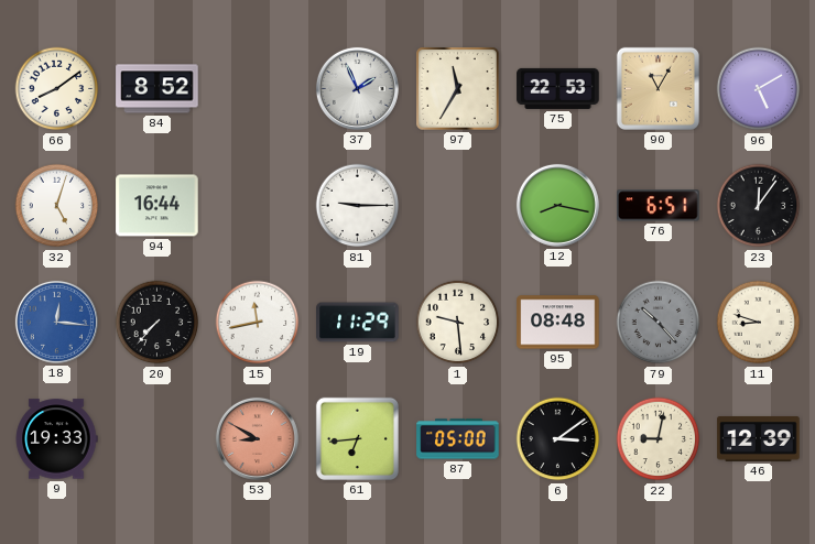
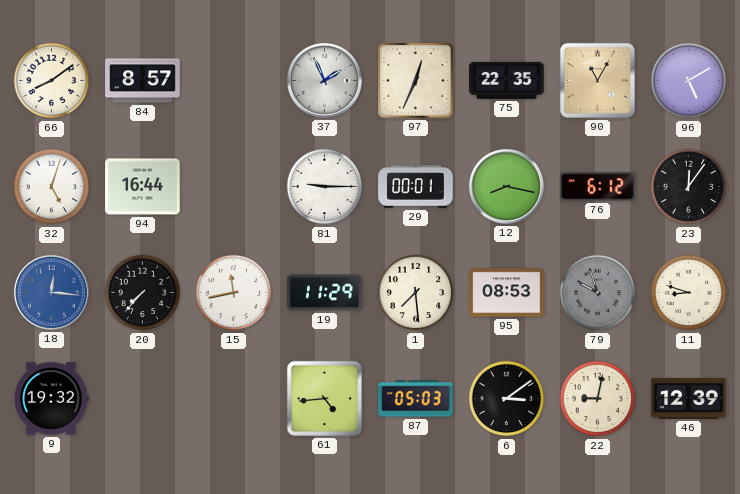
84: 8:52 -> 8:57 (143, 81)
97: 11:35 -> 12:34 (416, 81)
75: 22:53 -> 22:35 (507, 80)
29: none -> 00:01 (416, 187)
76: 6:51 -> 6:12 (598, 187)
1: 9:29 -> 7:29 (416, 293)
95: 08:48 -> 08:53 (507, 293)
79: 10:23 -> 9:57 (598, 293)
9: 19:33 -> 19:32 (51, 399)
53: 8:50 -> none (257, 438)
61: 6:44 -> 4:44 (324, 398)
87: 05:00 -> 05:03 (416, 399)
